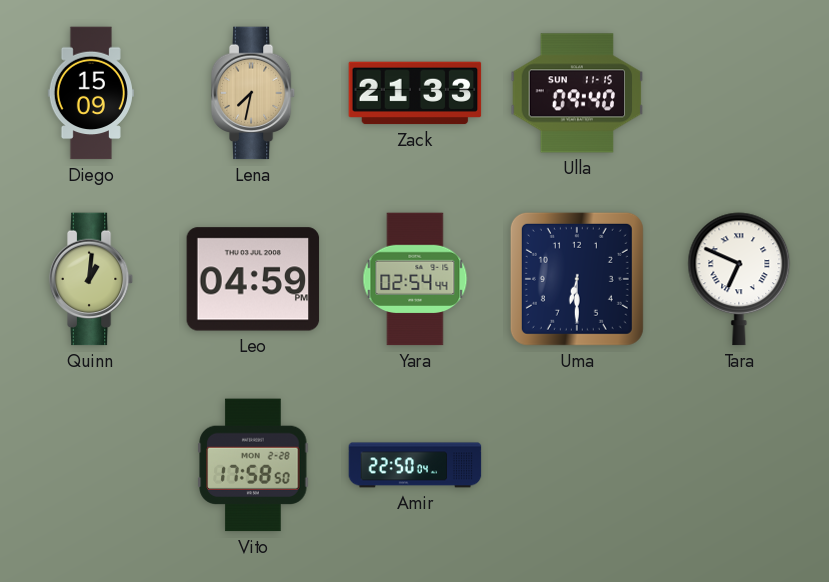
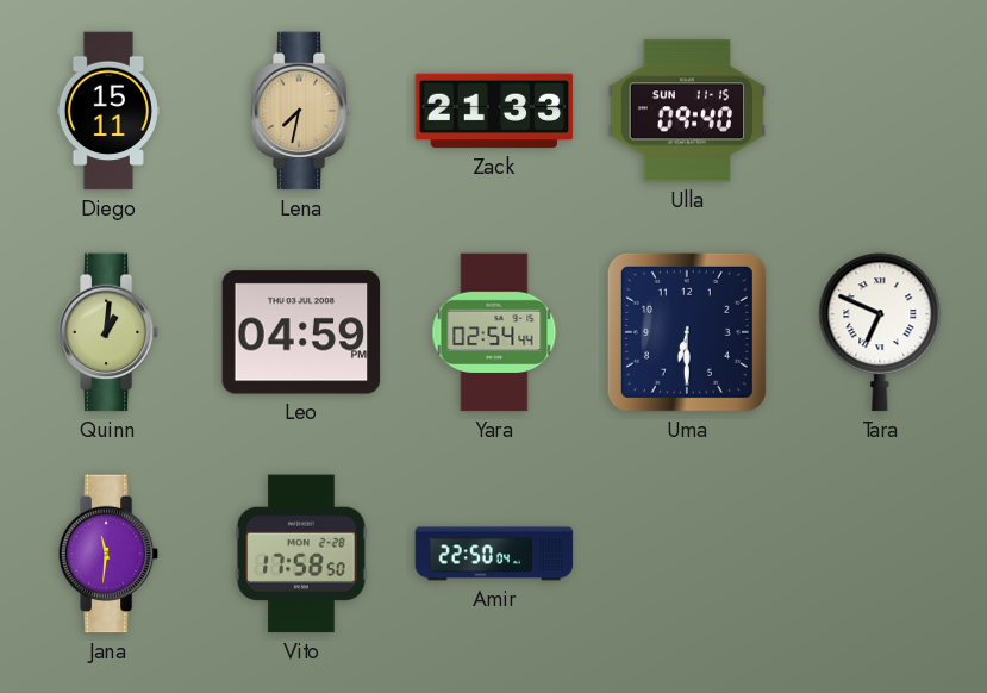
Diego: 15:09 -> 15:11 (108, 111)
Jana: none -> 11:31 (108, 554)
